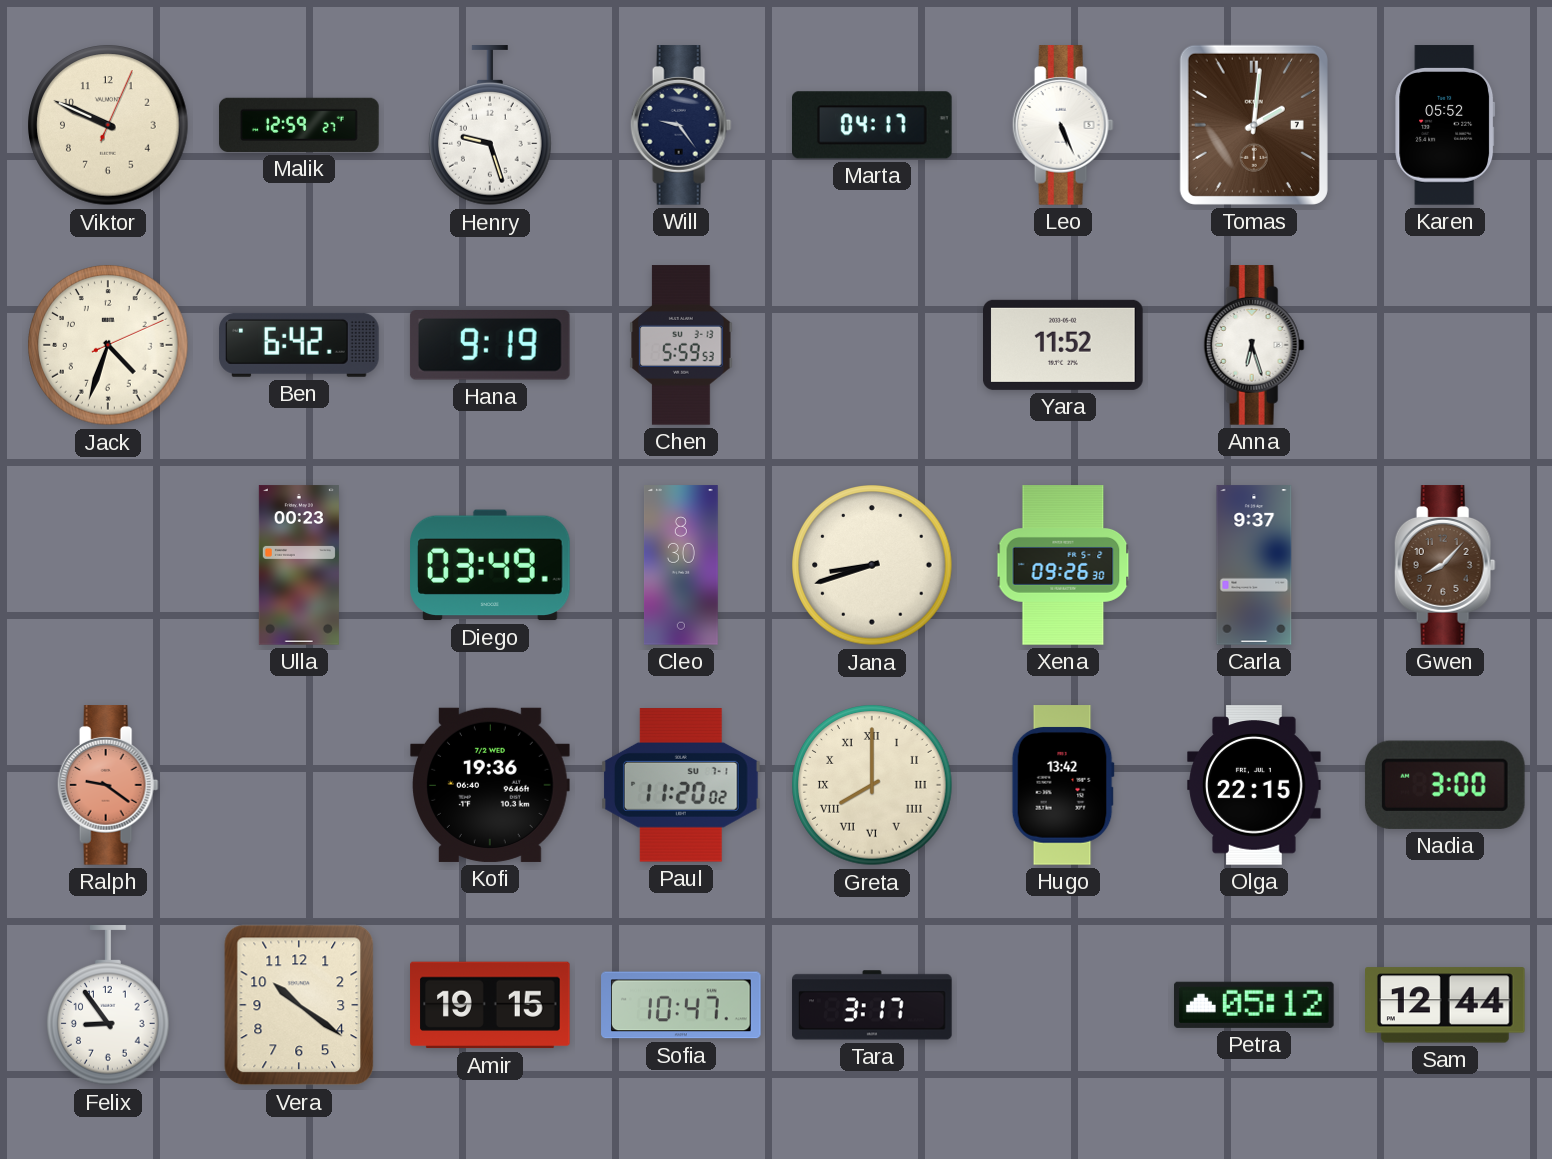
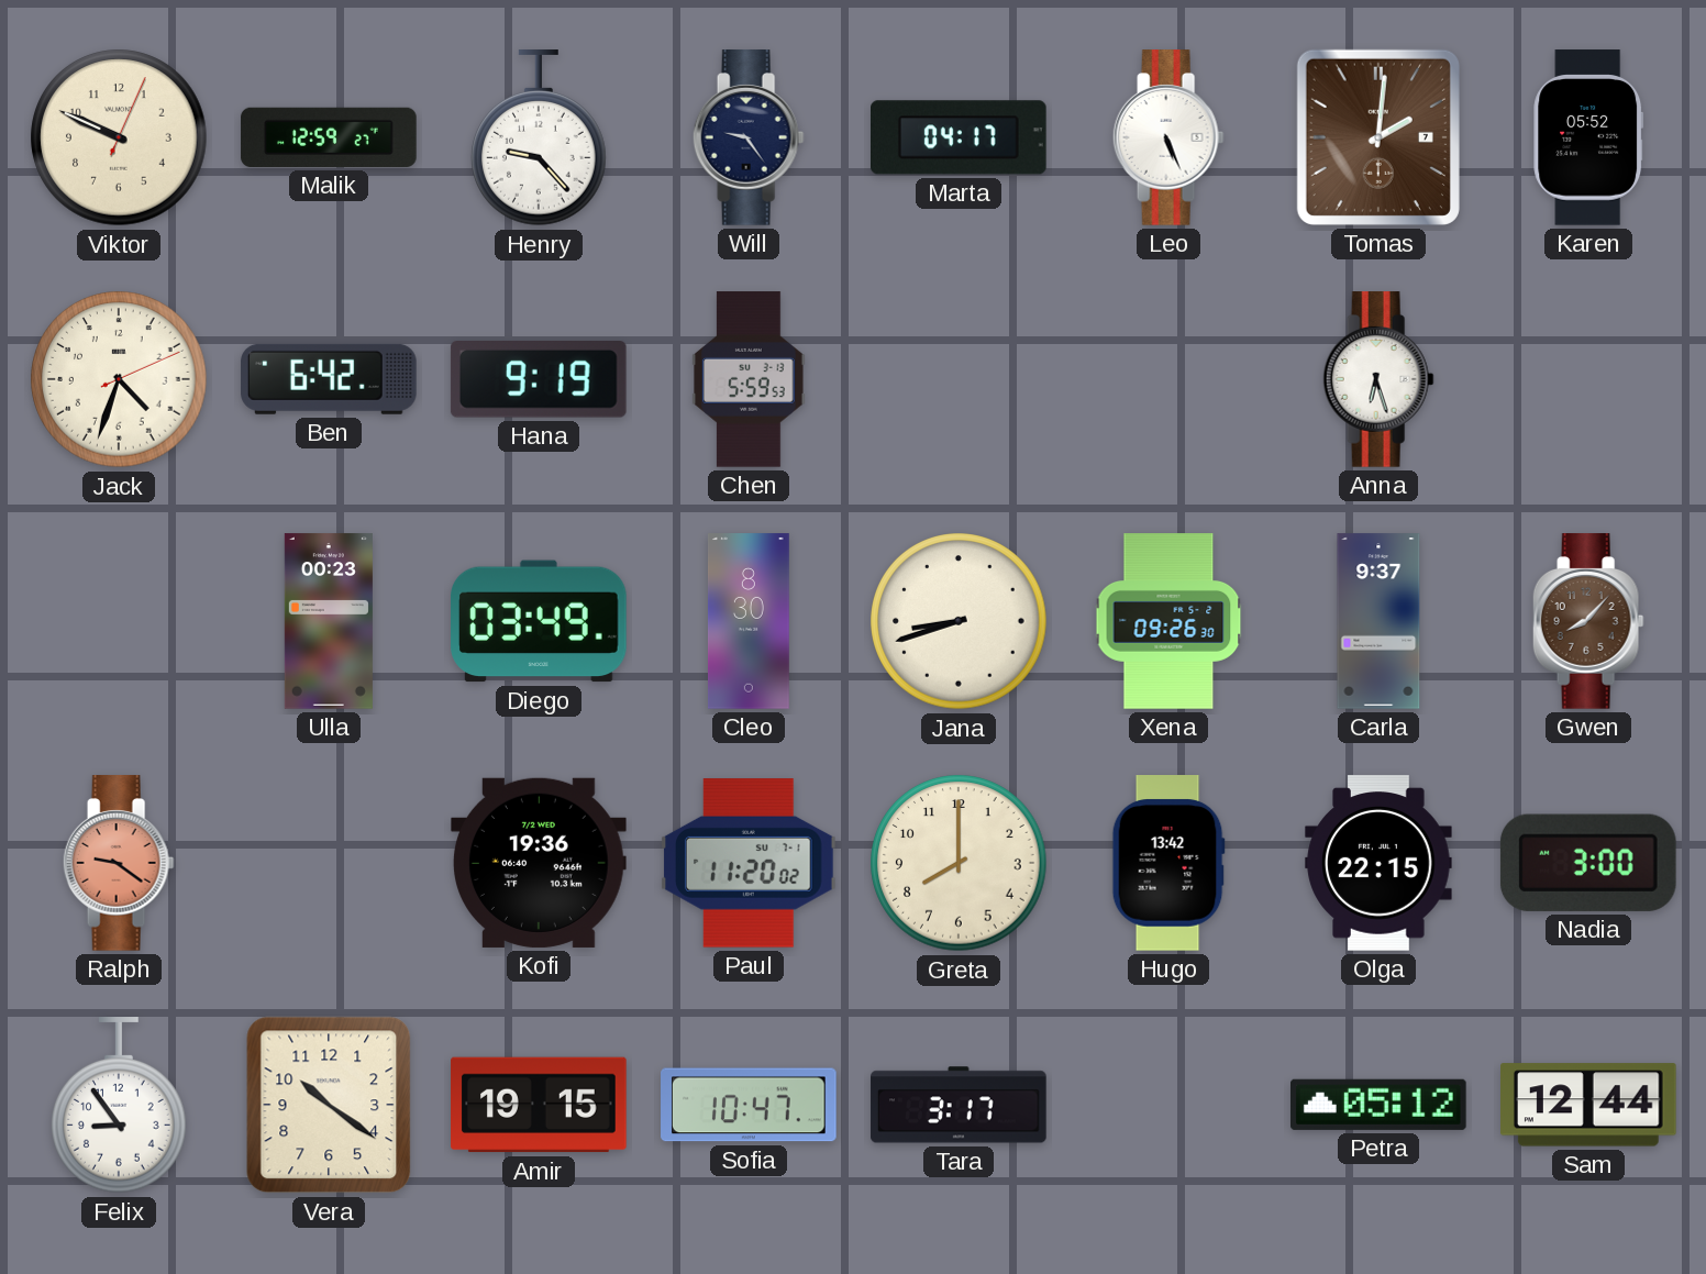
Henry: 9:27 -> 9:23 (540, 139)
Yara: 11:52 -> none (1064, 345)
Greta numerals: Roman -> Arabic (959, 863)
